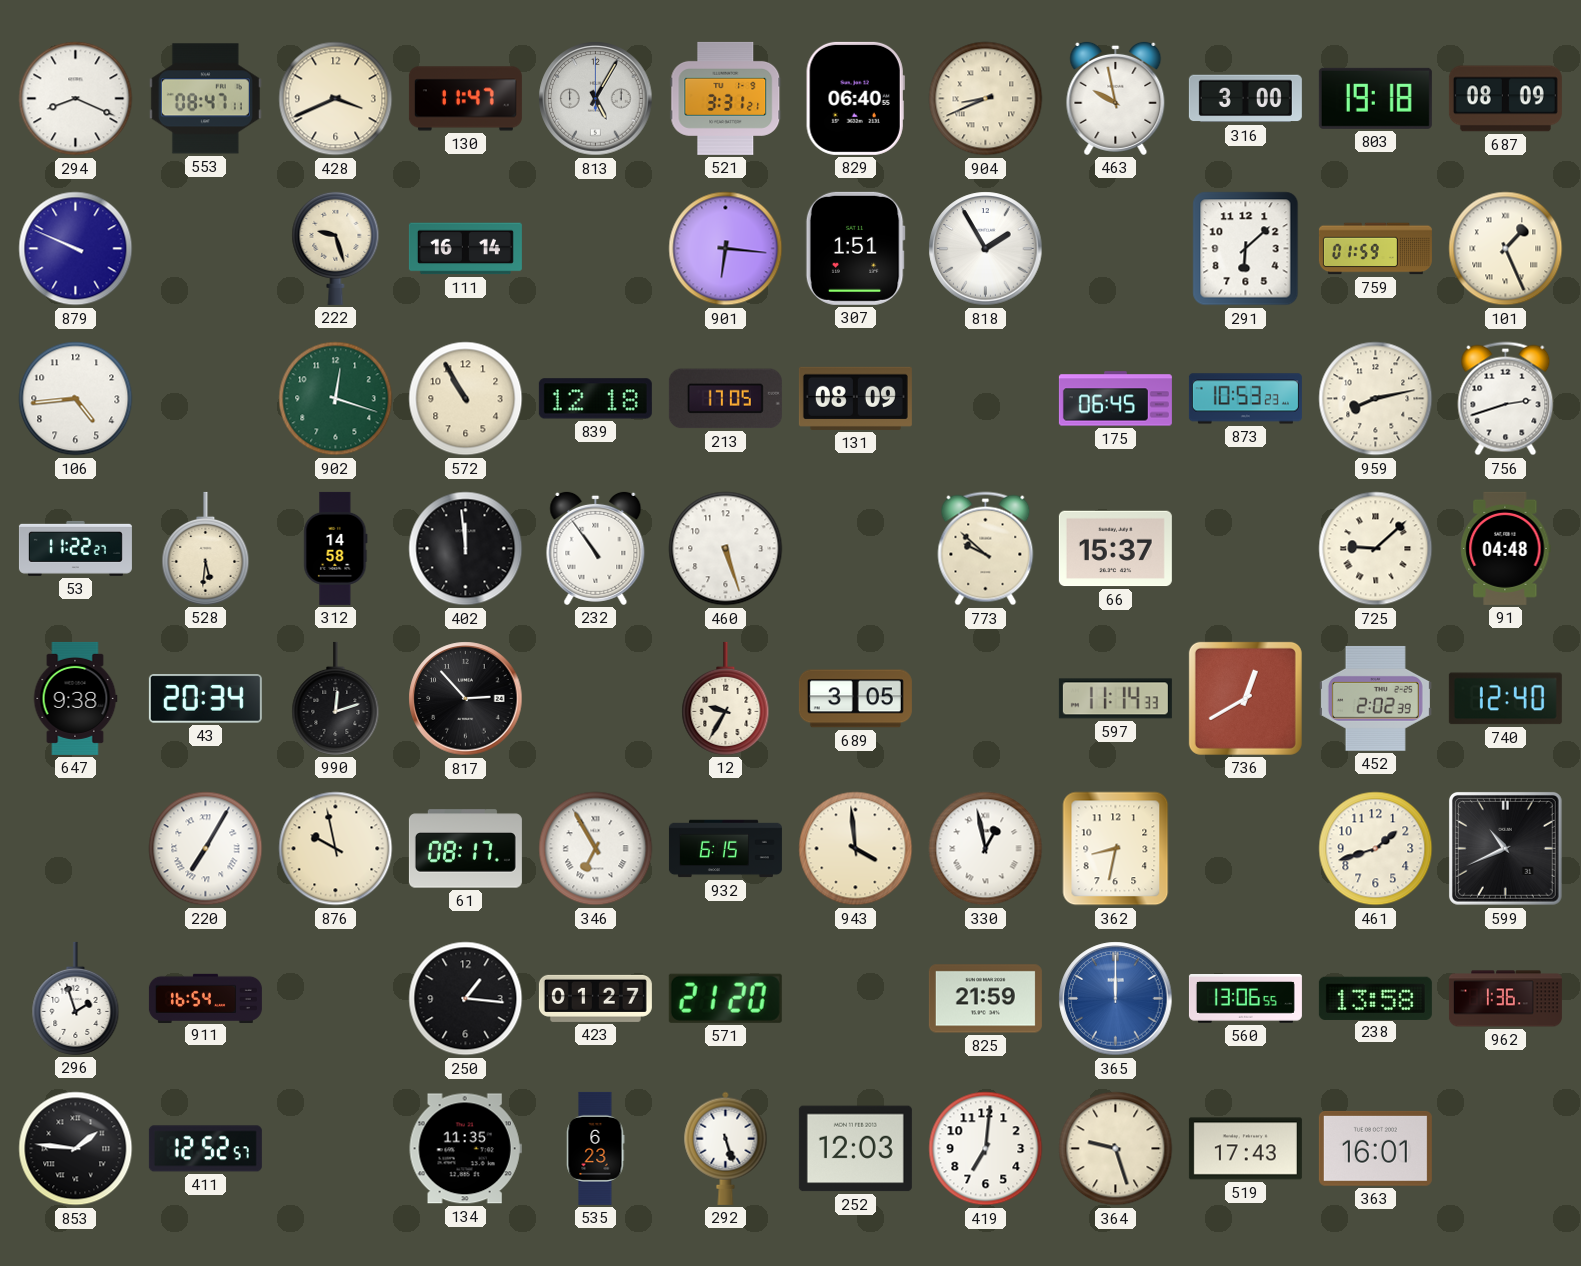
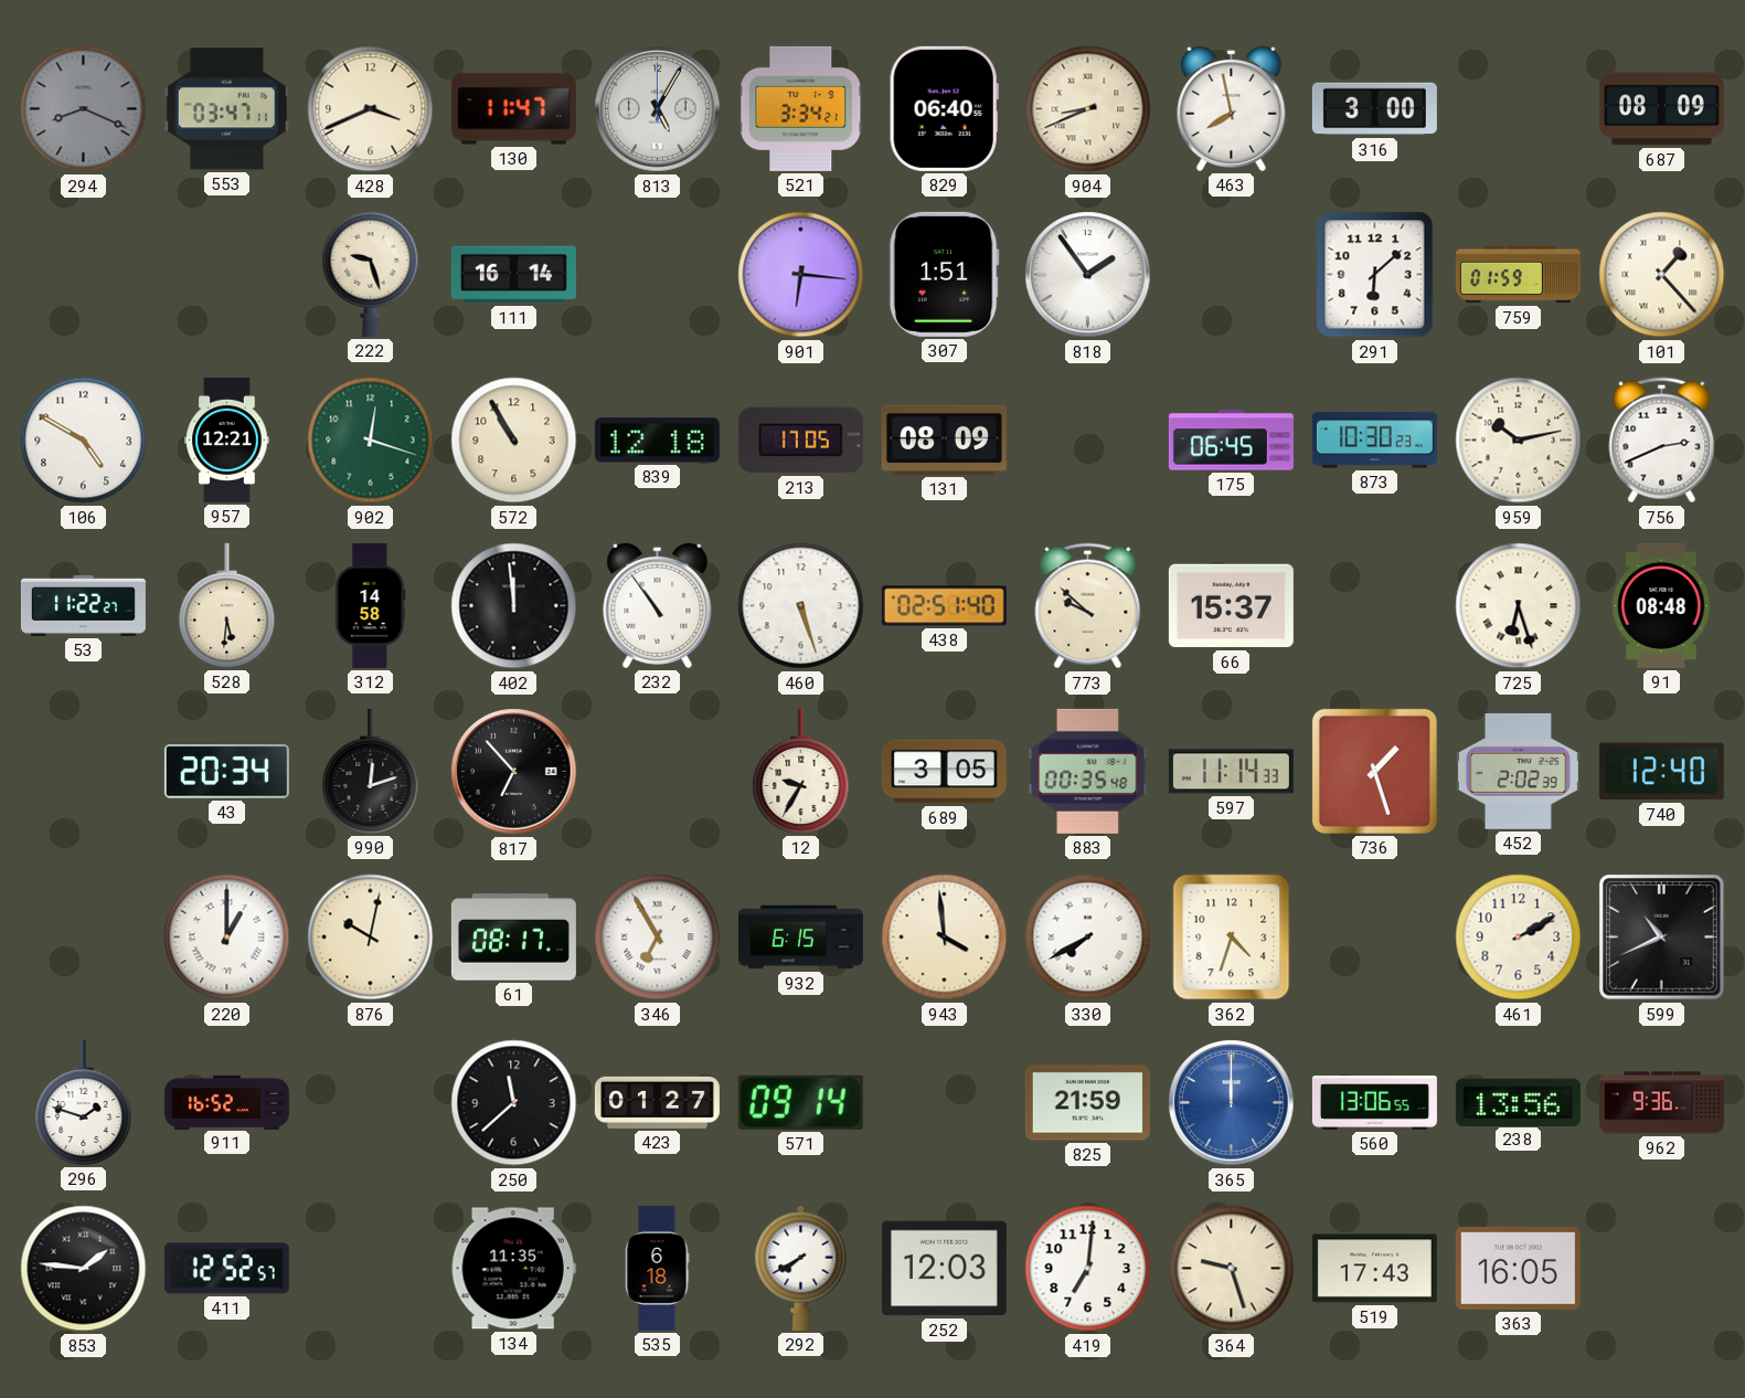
294 dial: white -> grey (84, 109)
553: 08:47 -> 03:47 (226, 109)
521: 3:31 -> 3:34 (801, 108)
463: 9:58 -> 7:58 (1232, 108)
803: 19:18 -> none (1375, 98)
879: 9:49 -> none (76, 249)
818: 1:55 -> 1:54 (1088, 275)
101: 1:26 -> 1:23 (1662, 275)
106: 4:44 -> 4:50 (84, 441)
957: none -> 12:21 (227, 439)
873: 10:53 -> 10:30 (1374, 441)
959: 8:13 -> 10:13 (1519, 441)
756: 2:42 -> 2:41 (1662, 441)
438: none -> 02:51 (944, 606)
725: 9:08 -> 6:27 (1519, 606)
91: 04:48 -> 08:48 (1662, 605)
647: 9:38 -> none (75, 698)
817: 2:53 -> 6:53 (514, 772)
883: none -> 00:35 (1088, 771)
736: 12:40 -> 1:27 (1374, 771)
220: 7:05 -> 1:00 (227, 938)
876: 9:58 -> 10:02 (371, 938)
330: 12:58 -> 7:40 (1088, 938)
362: 8:32 -> 4:33 (1232, 938)
461: 1:42 -> 2:10 (1519, 938)
296: 1:57 -> 1:48 (84, 1102)
911: 16:54 -> 16:52 (226, 1102)
250: 1:16 -> 11:38 (514, 1103)
571: 21:20 -> 09:14 (800, 1102)
238: 13:58 -> 13:56 (1518, 1102)
962: 1:36 -> 9:36 (1661, 1103)
535: 6:23 -> 6:18 (657, 1268)
292: 5:27 -> 7:40 (801, 1268)
363: 16:01 -> 16:05 (1518, 1268)
